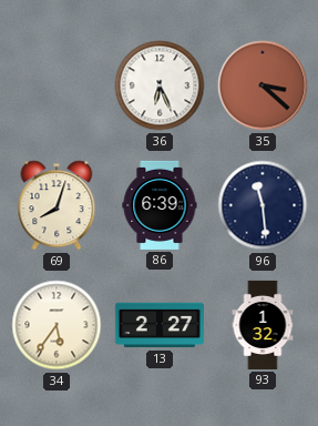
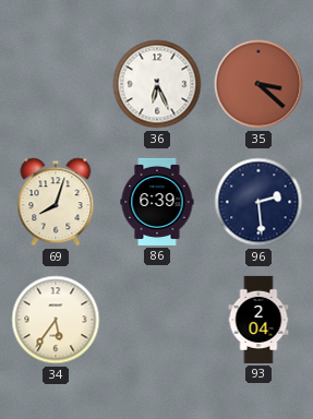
96: 11:29 -> 2:29 (258, 202)
13: 2:27 -> none (160, 325)
93: 1:32 -> 2:04 (258, 320)
